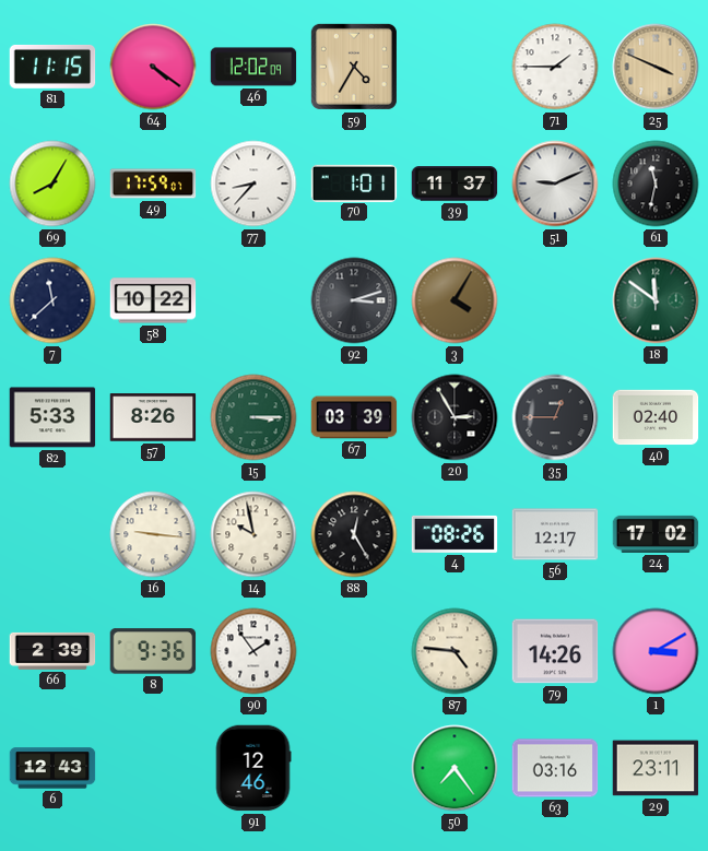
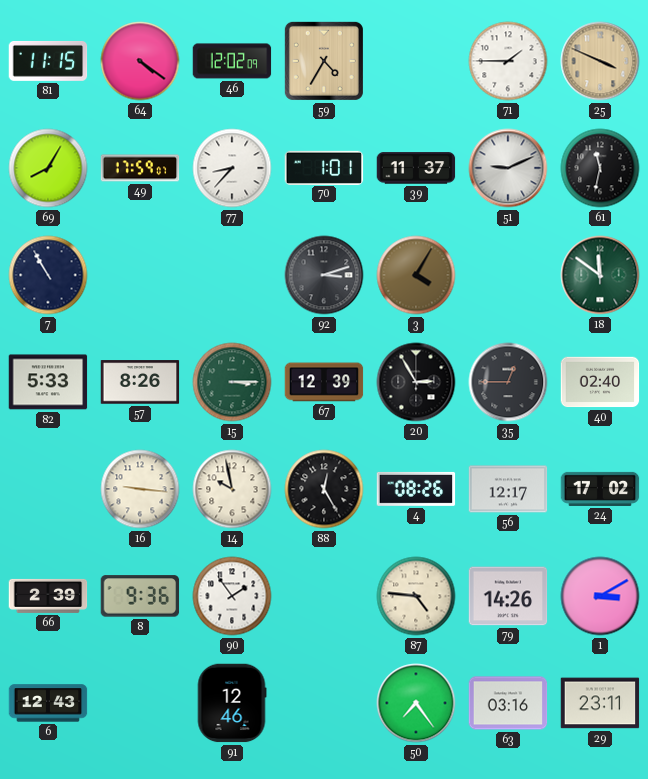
7: 11:38 -> 10:55 (48, 275)
58: 10:22 -> none (153, 300)
67: 03:39 -> 12:39 (324, 382)
